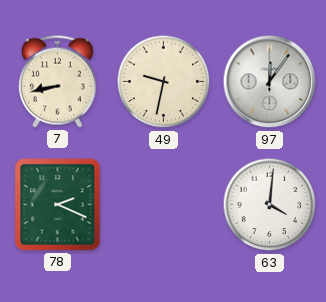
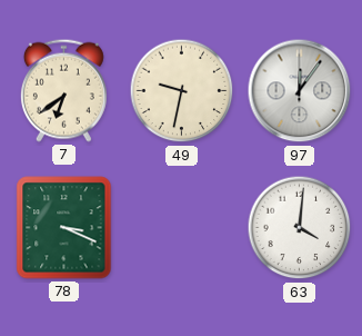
7: 8:43 -> 6:39 (63, 90)
78: 2:19 -> 3:19 (64, 228)
